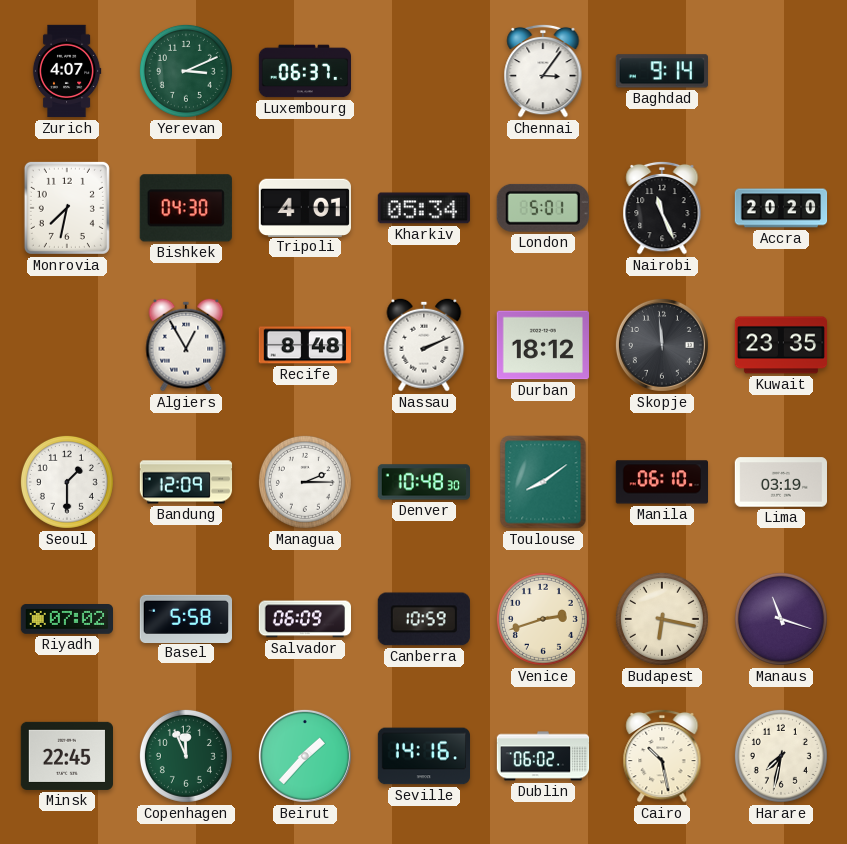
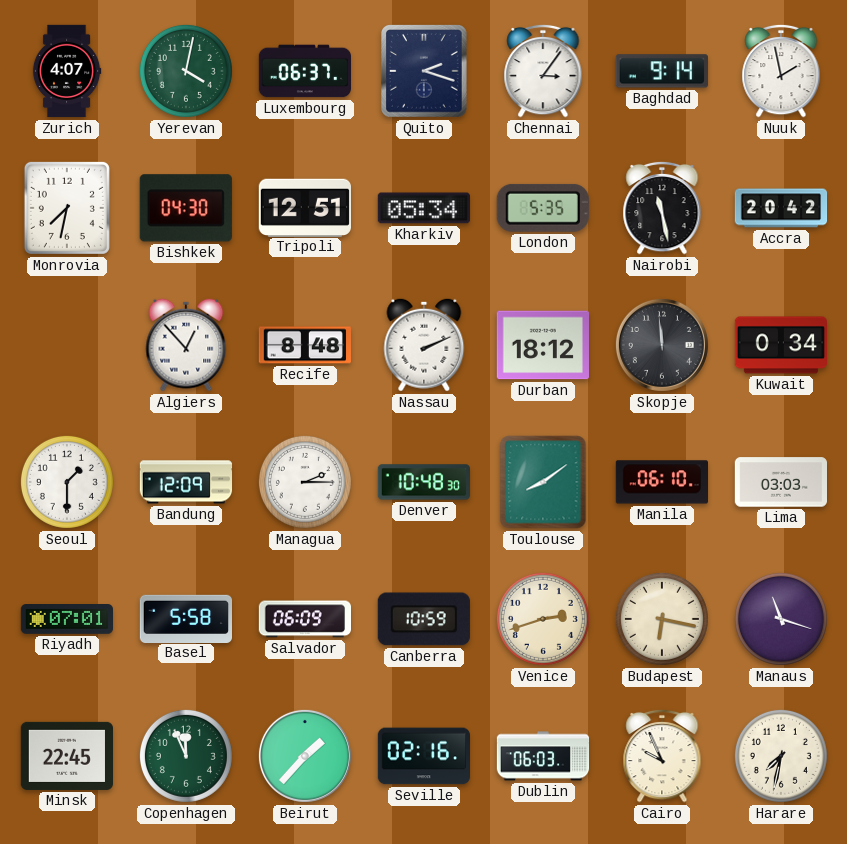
Yerevan: 3:11 -> 4:02 (186, 71)
Quito: none -> 2:18 (425, 72)
Nuuk: none -> 1:58 (781, 71)
Tripoli: 4:01 -> 12:51 (305, 207)
London: 5:01 -> 5:35 (543, 208)
Nairobi: 11:26 -> 11:28 (662, 208)
Accra: 20:20 -> 20:42 (781, 208)
Algiers: 12:55 -> 12:53 (186, 345)
Kuwait: 23:35 -> 0:34 (780, 345)
Lima: 03:19 -> 03:03 (780, 482)
Riyadh: 07:02 -> 07:01 (66, 620)
Seville: 14:16 -> 02:16 (423, 756)
Dublin: 06:02 -> 06:03 (543, 756)
Cairo: 10:28 -> 9:56 (662, 756)
